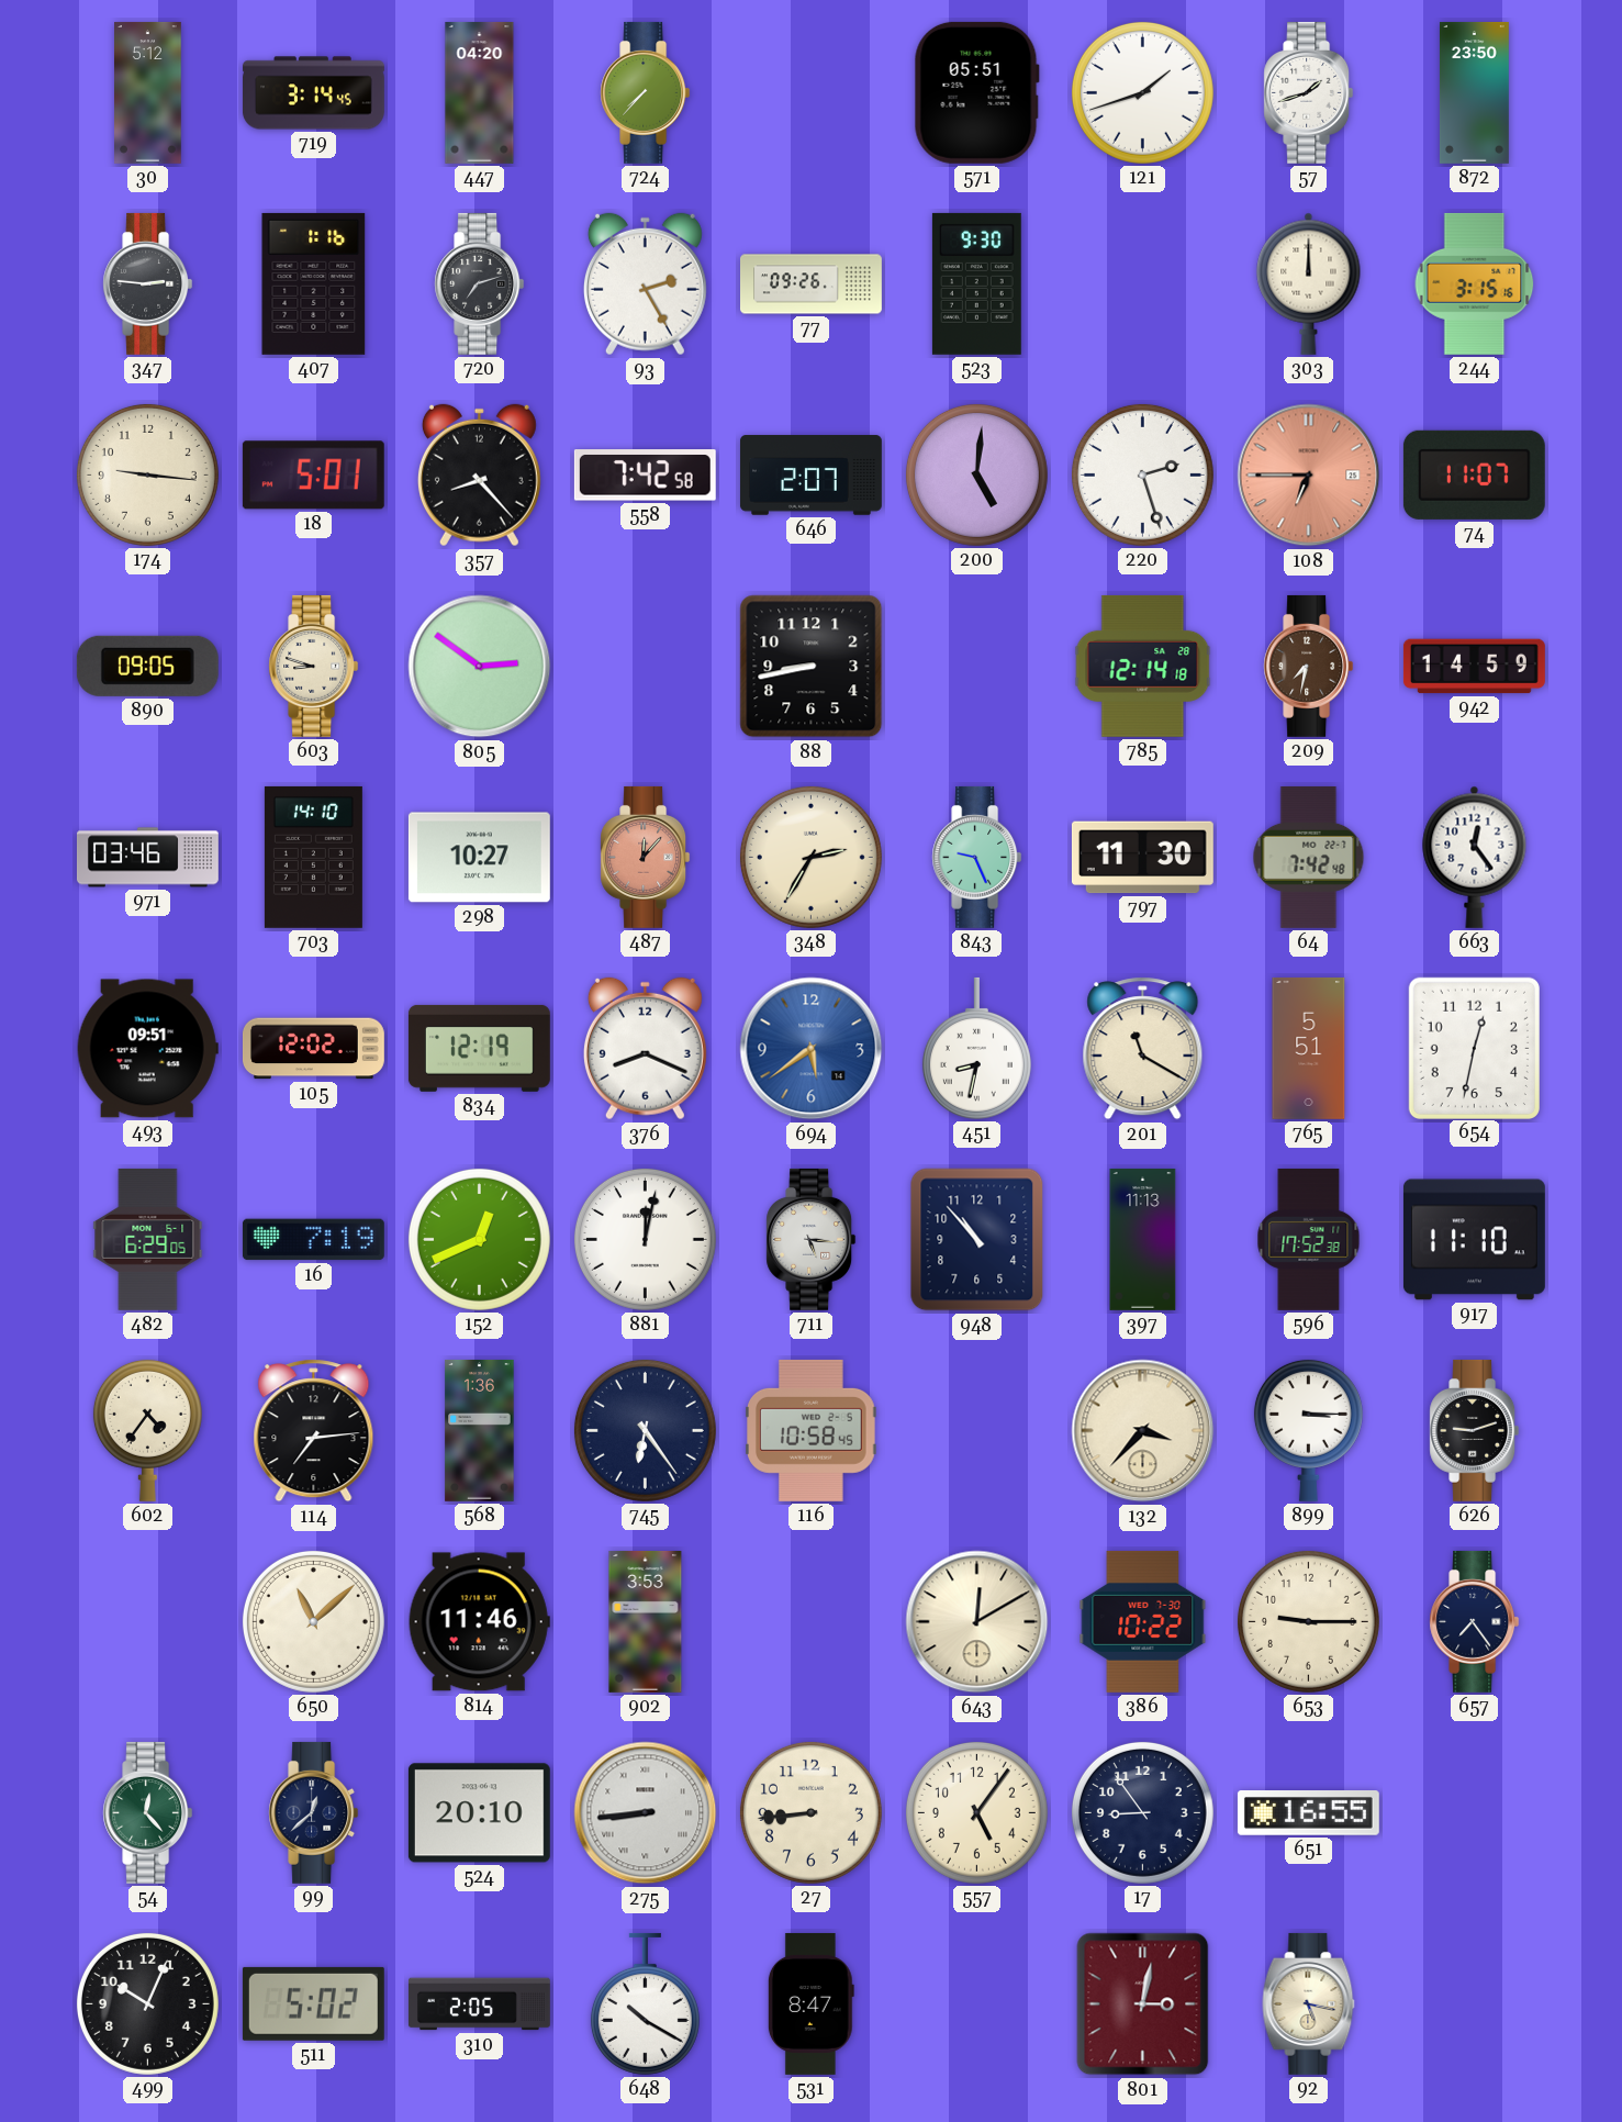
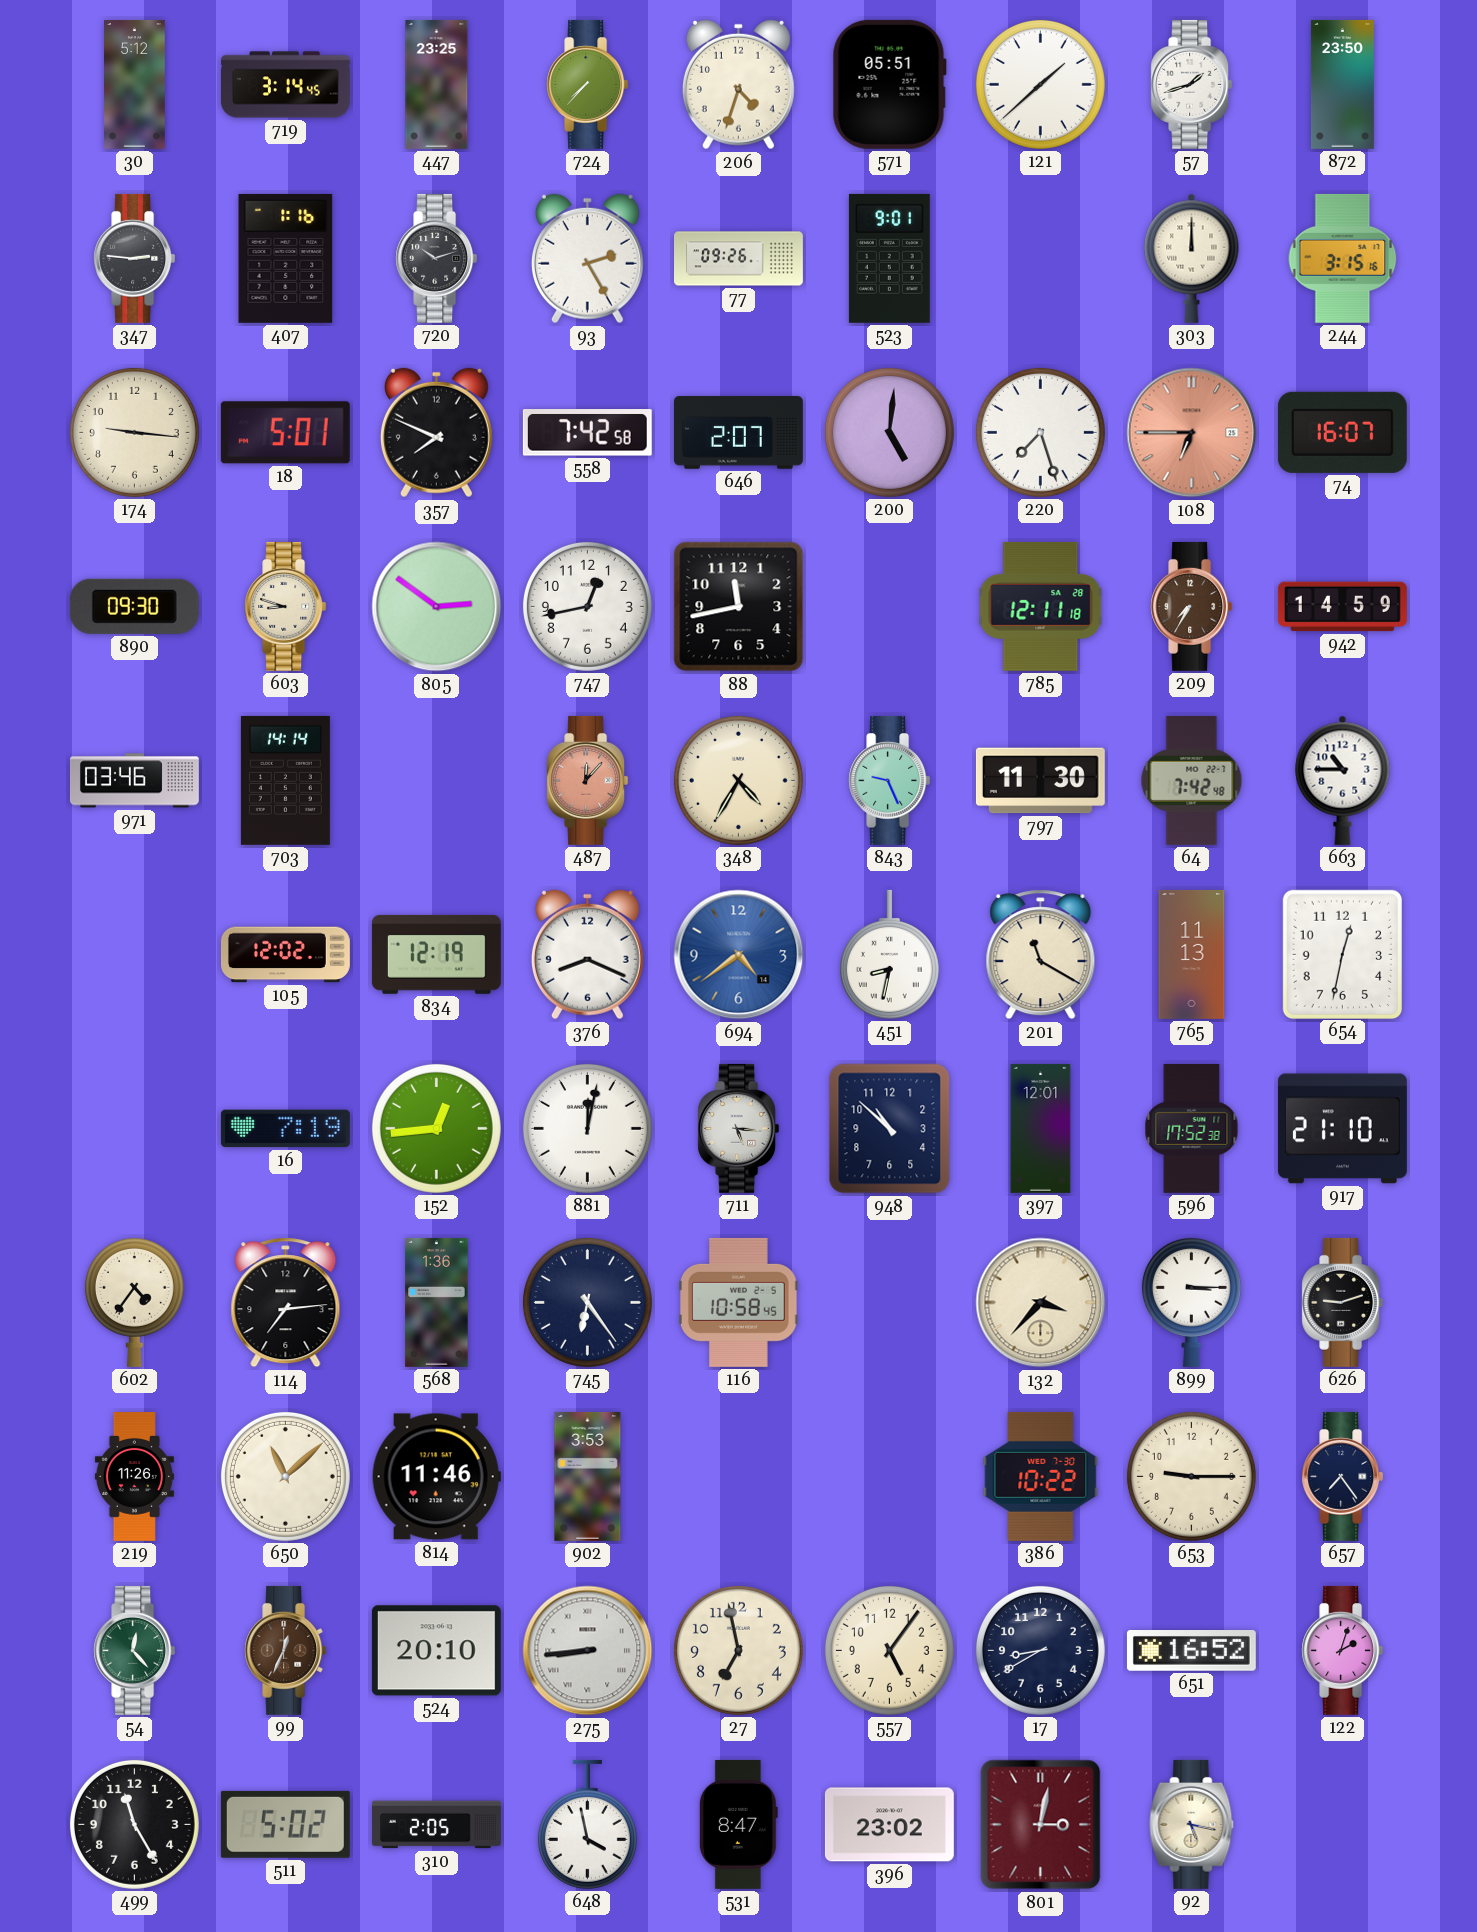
447: 04:20 -> 23:25 (437, 84)
206: none -> 4:33 (738, 85)
121: 1:42 -> 1:38 (1040, 84)
720: 7:12 -> 10:12 (437, 258)
523: 9:30 -> 9:01 (889, 258)
357: 8:23 -> 7:49 (436, 433)
220: 2:27 -> 7:27 (1040, 432)
74: 11:07 -> 16:07 (1342, 432)
890: 09:05 -> 09:30 (134, 606)
747: none -> 12:43 (587, 606)
88: 8:43 -> 11:43 (739, 607)
785: 12:14 -> 12:11 (1041, 606)
209: 7:32 -> 7:35 (1192, 606)
703: 14:10 -> 14:14 (285, 780)
298: 10:27 -> none (479, 858)
348: 2:35 -> 4:35 (738, 780)
663: 12:24 -> 10:45 (1343, 780)
493: 09:51 -> none (147, 1049)
694: 5:39 -> 4:39 (739, 955)
765: 5:51 -> 11:13 (1192, 954)
482: 6:29 -> none (148, 1239)
152: 12:41 -> 12:44 (436, 1128)
948: 10:53 -> 10:52 (890, 1129)
397: 11:13 -> 12:01 (1041, 1128)
917: 11:10 -> 21:10 (1342, 1129)
219: none -> 11:26 (134, 1477)
643: 12:10 -> none (977, 1622)
99: 12:38 -> 12:34 (286, 1650)
99 dial: navy -> brown (286, 1650)
27: 8:44 -> 6:58 (738, 1650)
17: 8:54 -> 8:40 (1040, 1650)
651: 16:55 -> 16:52 (1191, 1651)
122: none -> 2:03 (1343, 1650)
499: 10:04 -> 11:25 (134, 1824)
648: 10:20 -> 3:58 (587, 1824)
396: none -> 23:02 (889, 1825)
